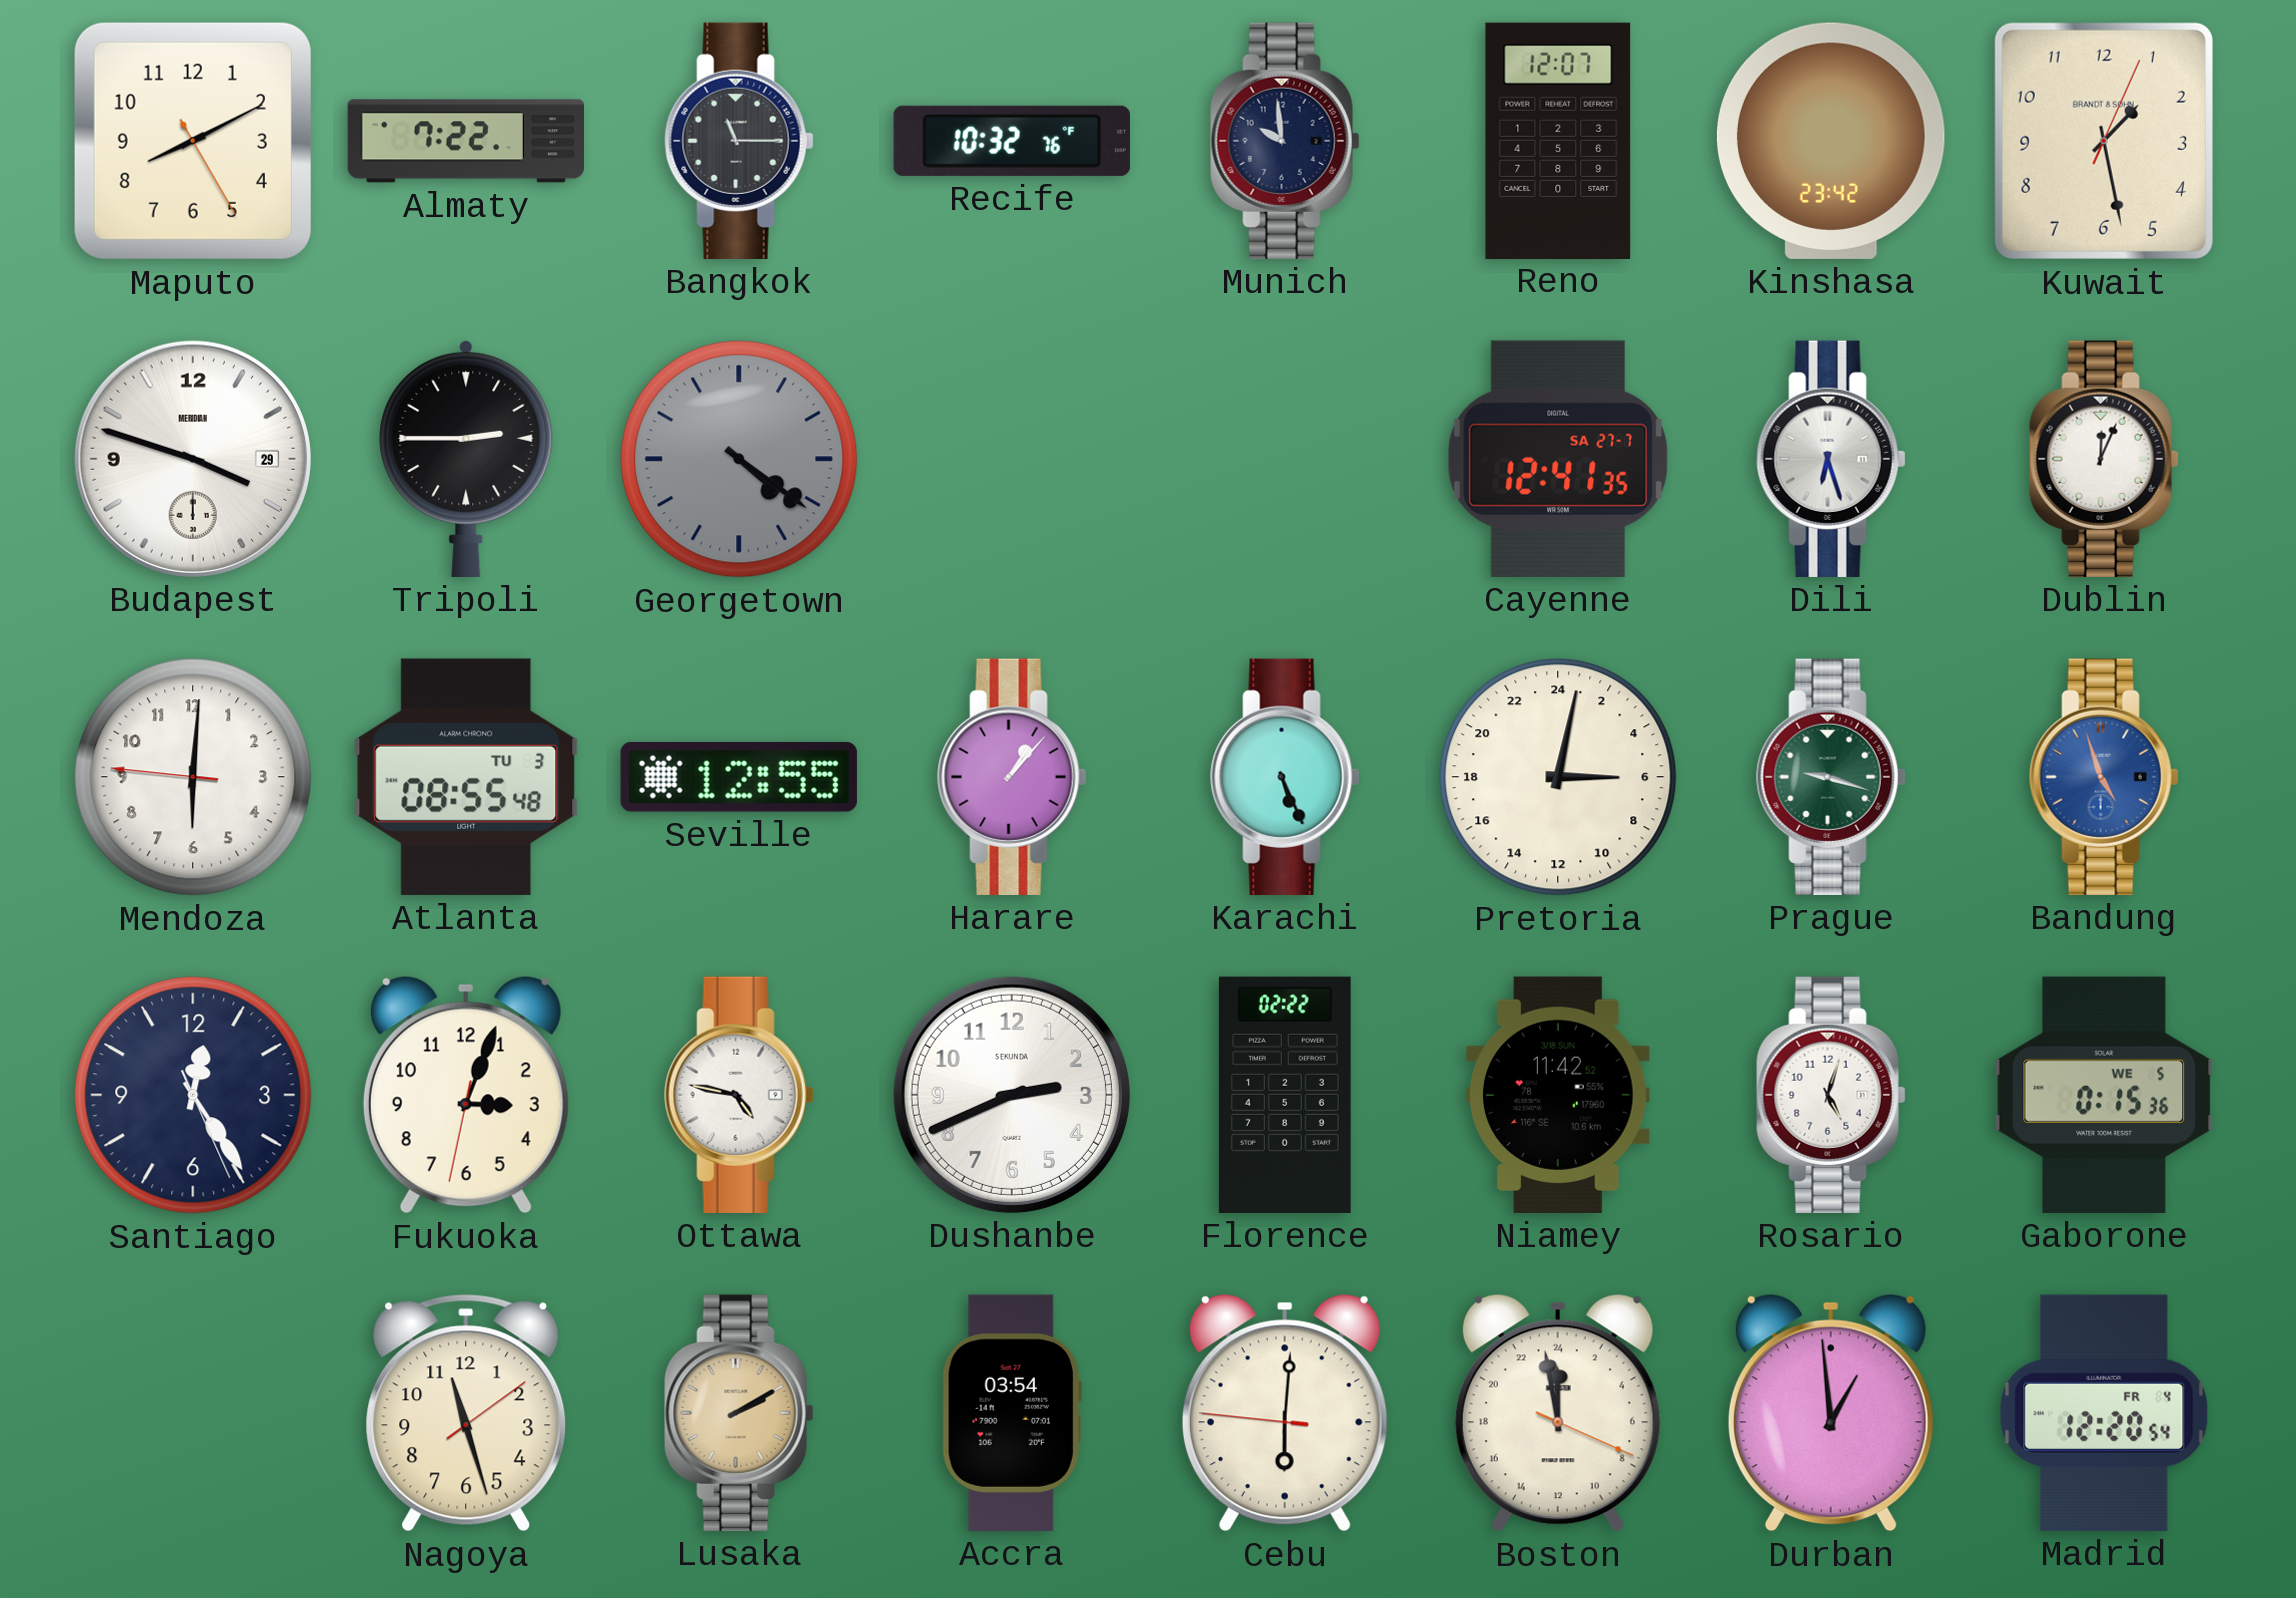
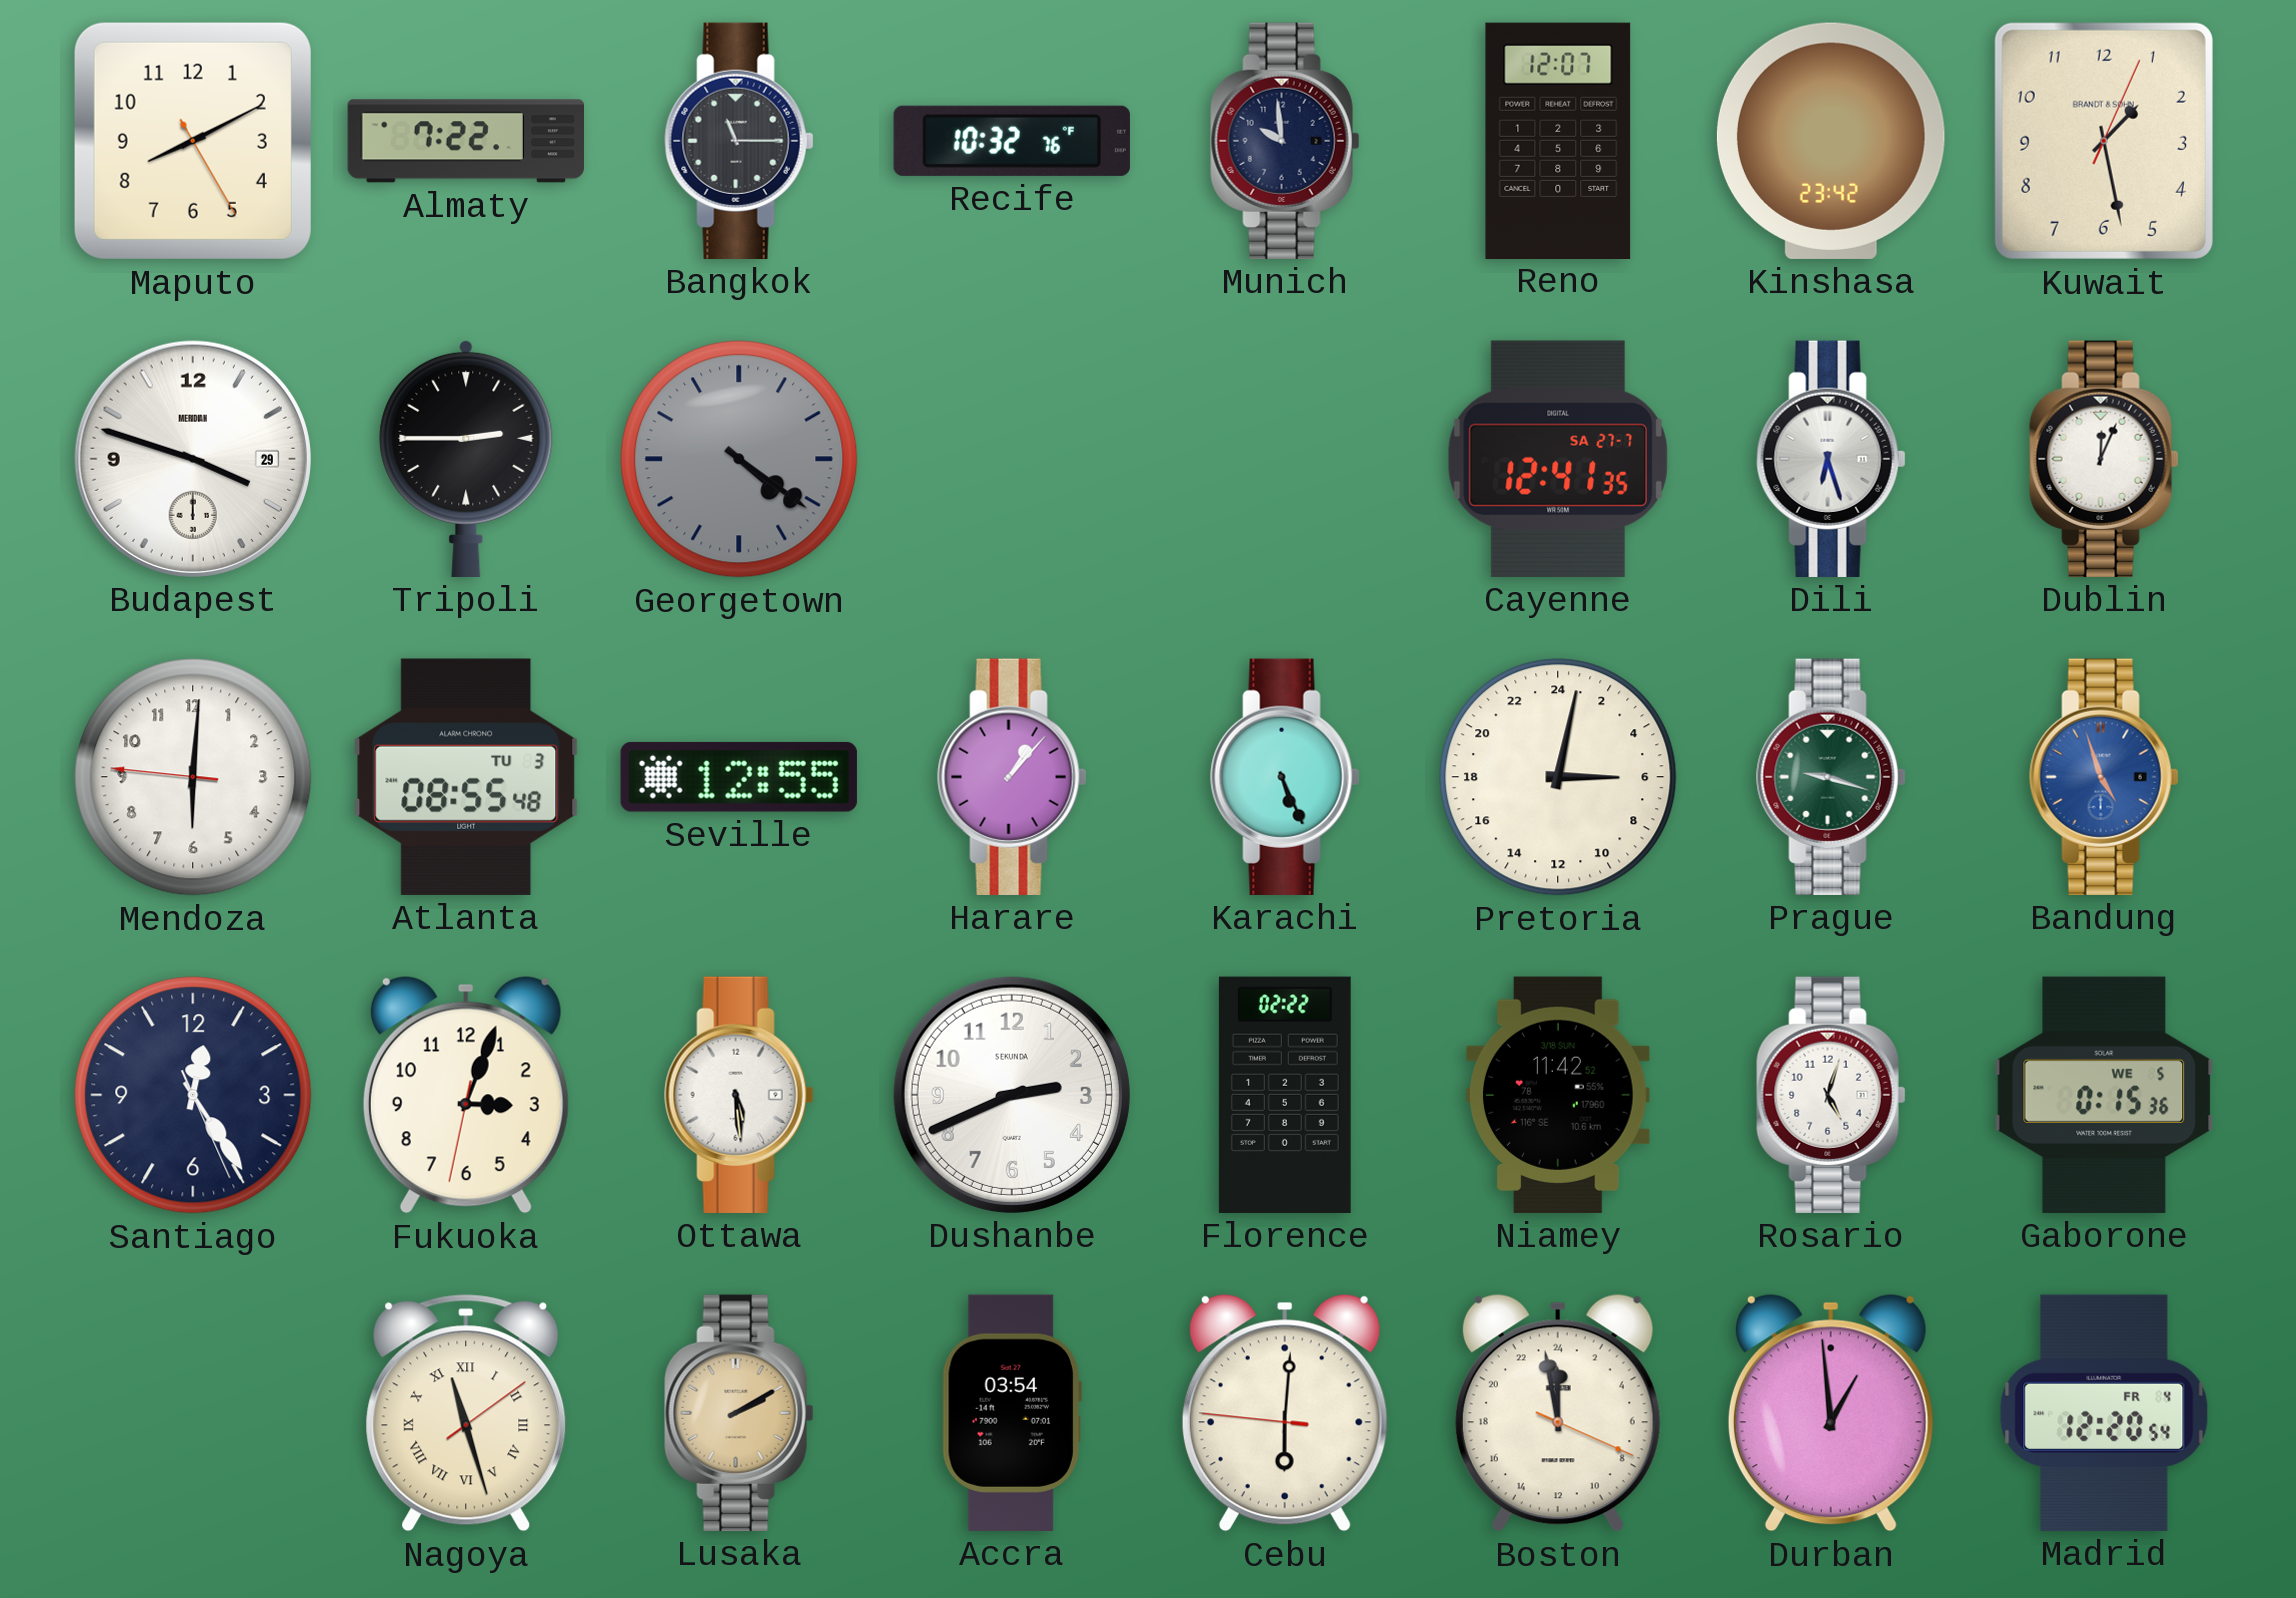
Ottawa: 4:47 -> 5:29 (739, 1095)
Nagoya numerals: Arabic -> Roman (466, 1413)
